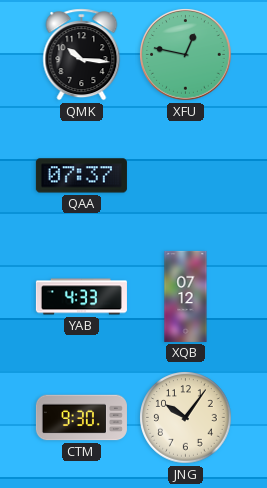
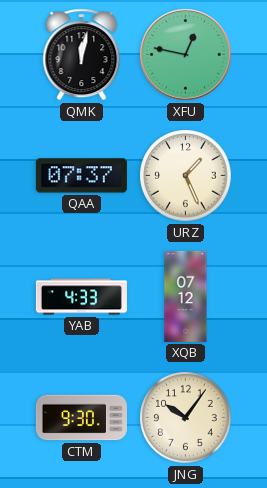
QMK: 10:16 -> 12:02 (82, 55)
URZ: none -> 1:26 (186, 176)
